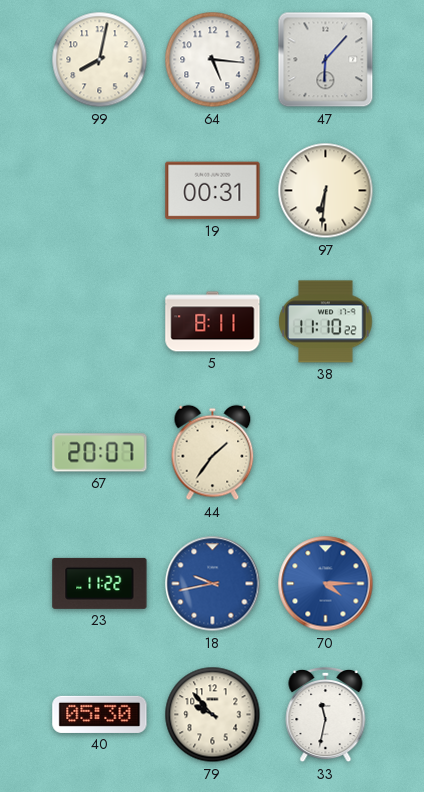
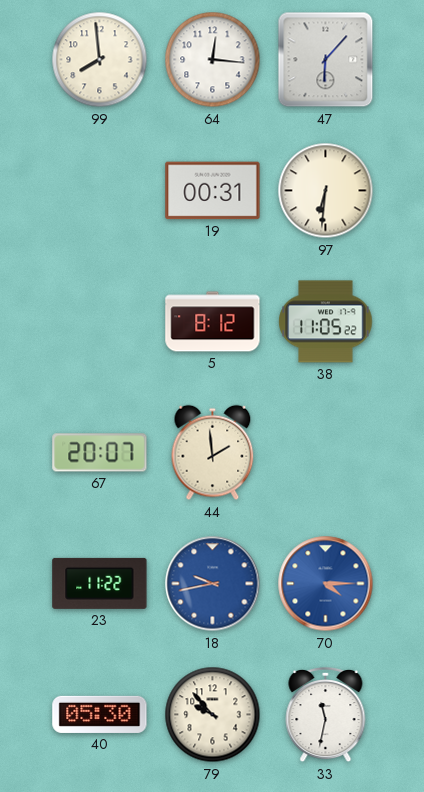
99: 8:02 -> 7:59 (100, 60)
64: 5:16 -> 12:16 (213, 60)
5: 8:11 -> 8:12 (213, 322)
38: 11:10 -> 11:05 (326, 322)
44: 1:36 -> 1:59 (213, 453)
